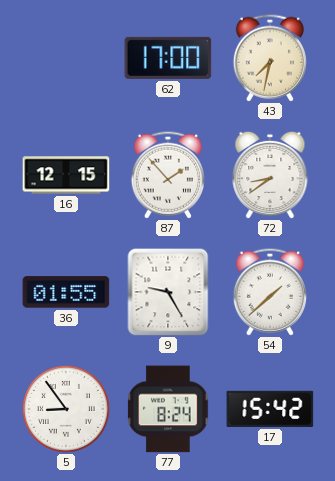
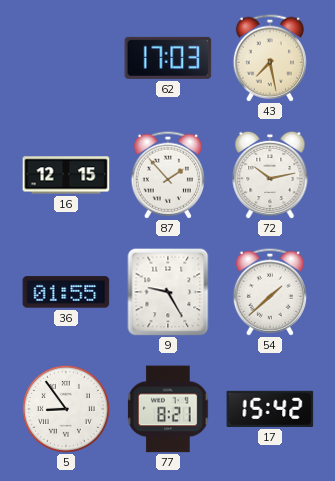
62: 17:00 -> 17:03 (168, 58)
43: 7:32 -> 7:28 (270, 58)
72: 8:39 -> 10:13 (270, 175)
77: 8:24 -> 8:21 (168, 409)
